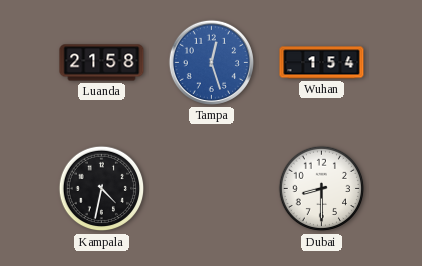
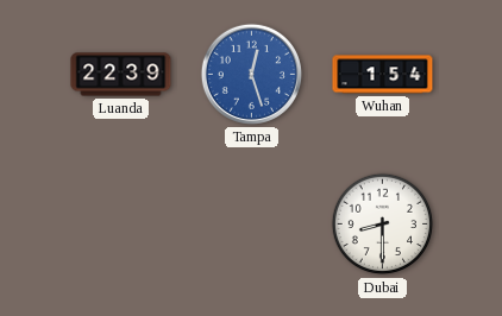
Luanda: 21:58 -> 22:39 (121, 75)
Kampala: 4:32 -> none (102, 189)
